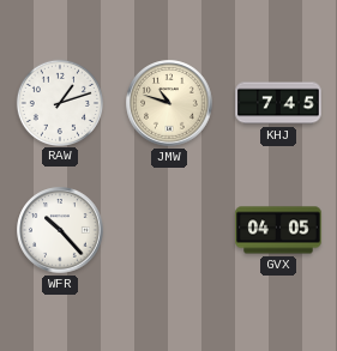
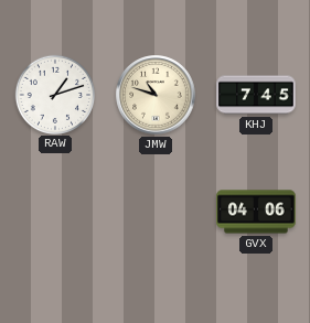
WFR: 10:23 -> none (60, 230)
GVX: 04:05 -> 04:06 (256, 212)
